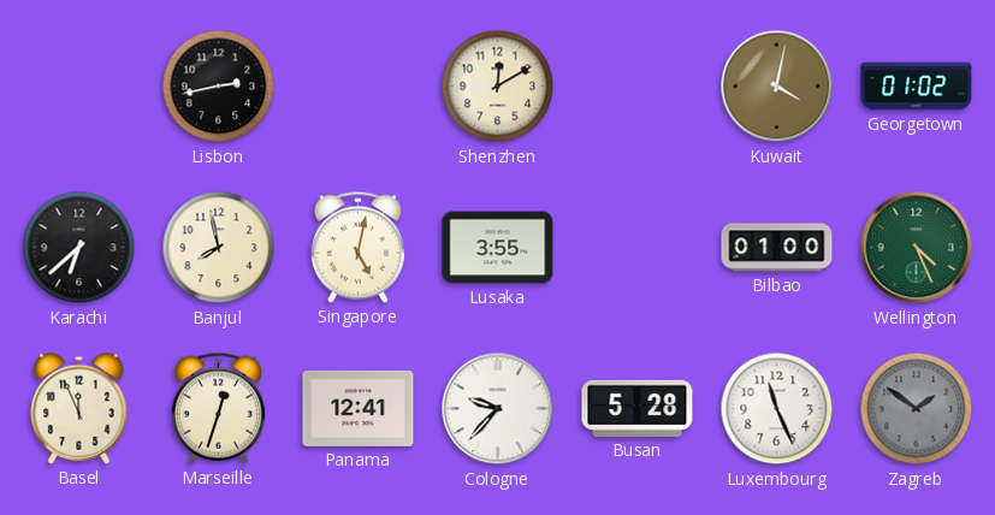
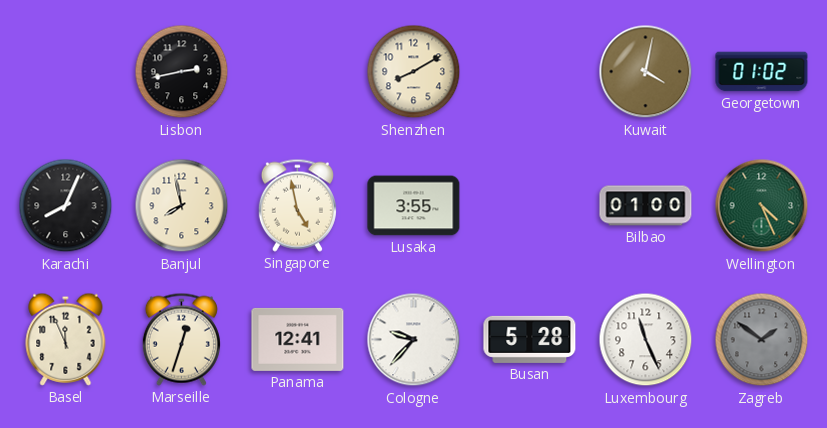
Shenzhen: 12:10 -> 8:10 (414, 72)
Karachi: 6:38 -> 8:04 (66, 206)
Singapore: 5:02 -> 4:58 (297, 205)
